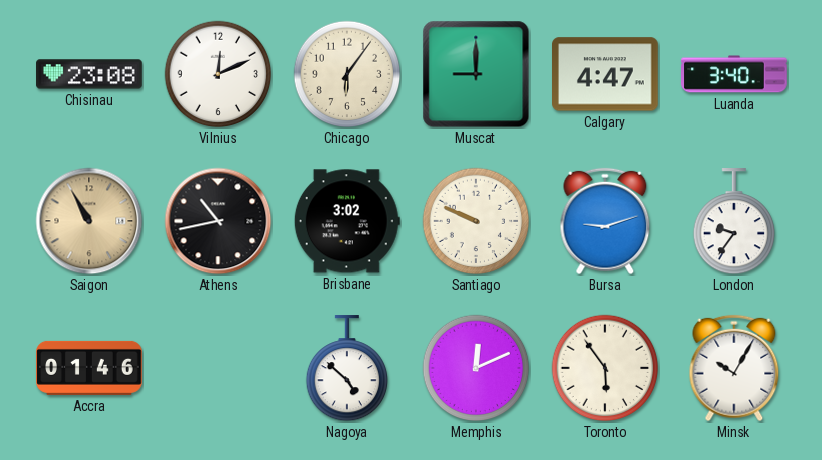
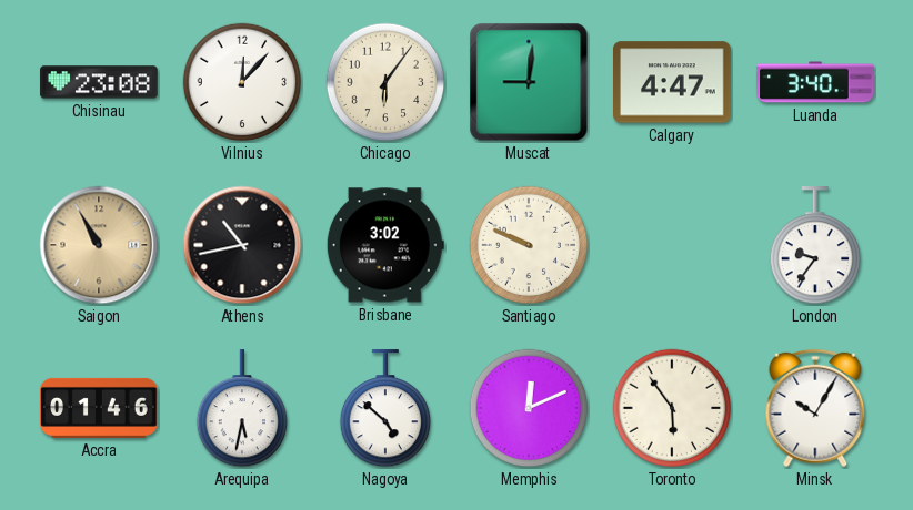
Vilnius: 12:11 -> 12:07 (242, 82)
Muscat: 9:00 -> 9:01 (529, 82)
Bursa: 9:12 -> none (605, 221)
Arequipa: none -> 5:32 (241, 409)
